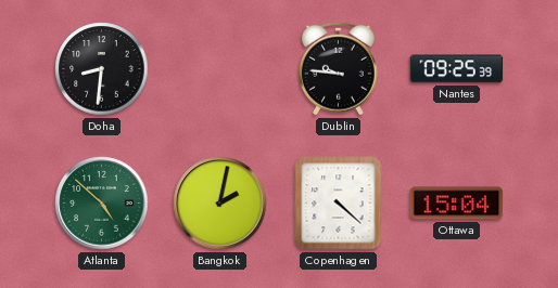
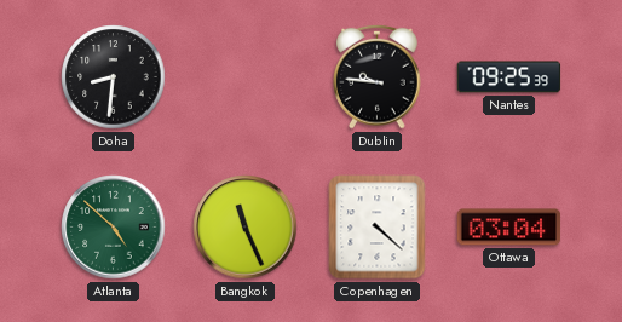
Bangkok: 2:02 -> 11:26 (246, 228)
Ottawa: 15:04 -> 03:04 (509, 228)
